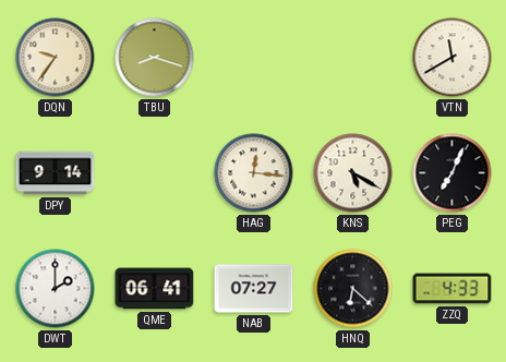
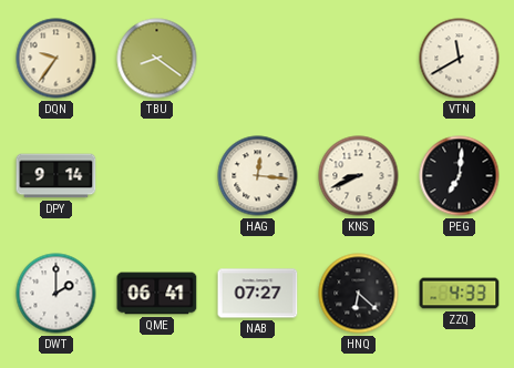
TBU: 8:18 -> 8:21 (157, 59)
KNS: 5:20 -> 8:41 (359, 176)
PEG: 7:04 -> 7:01 (460, 176)
